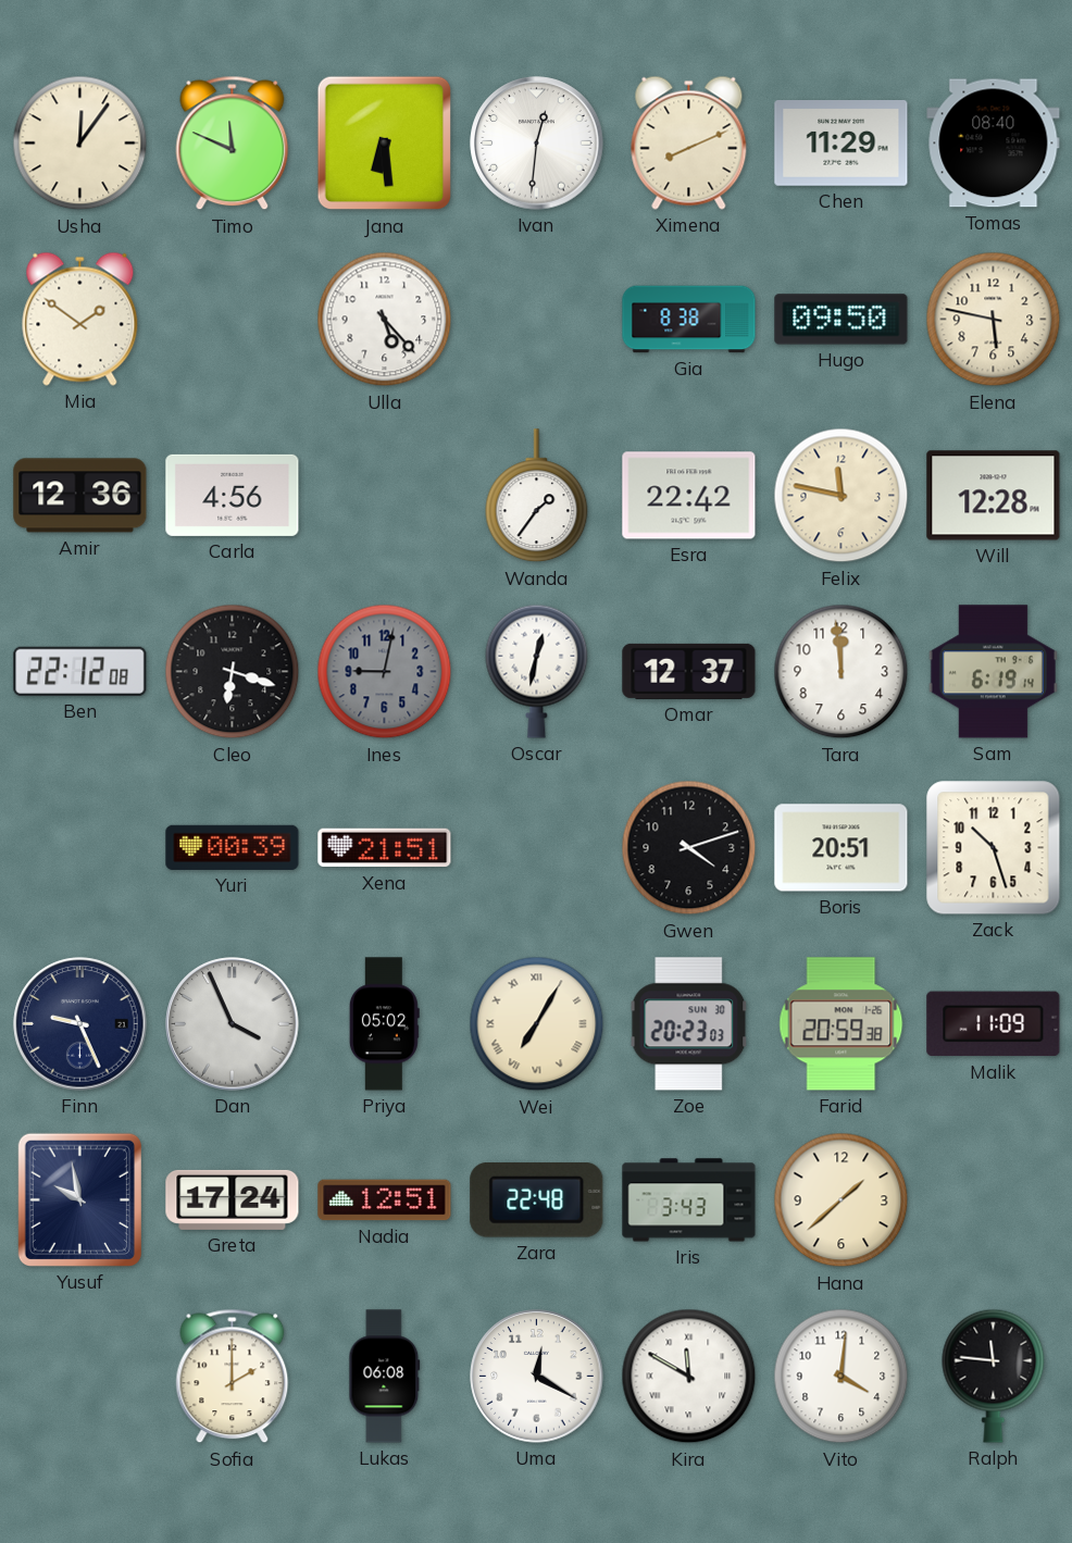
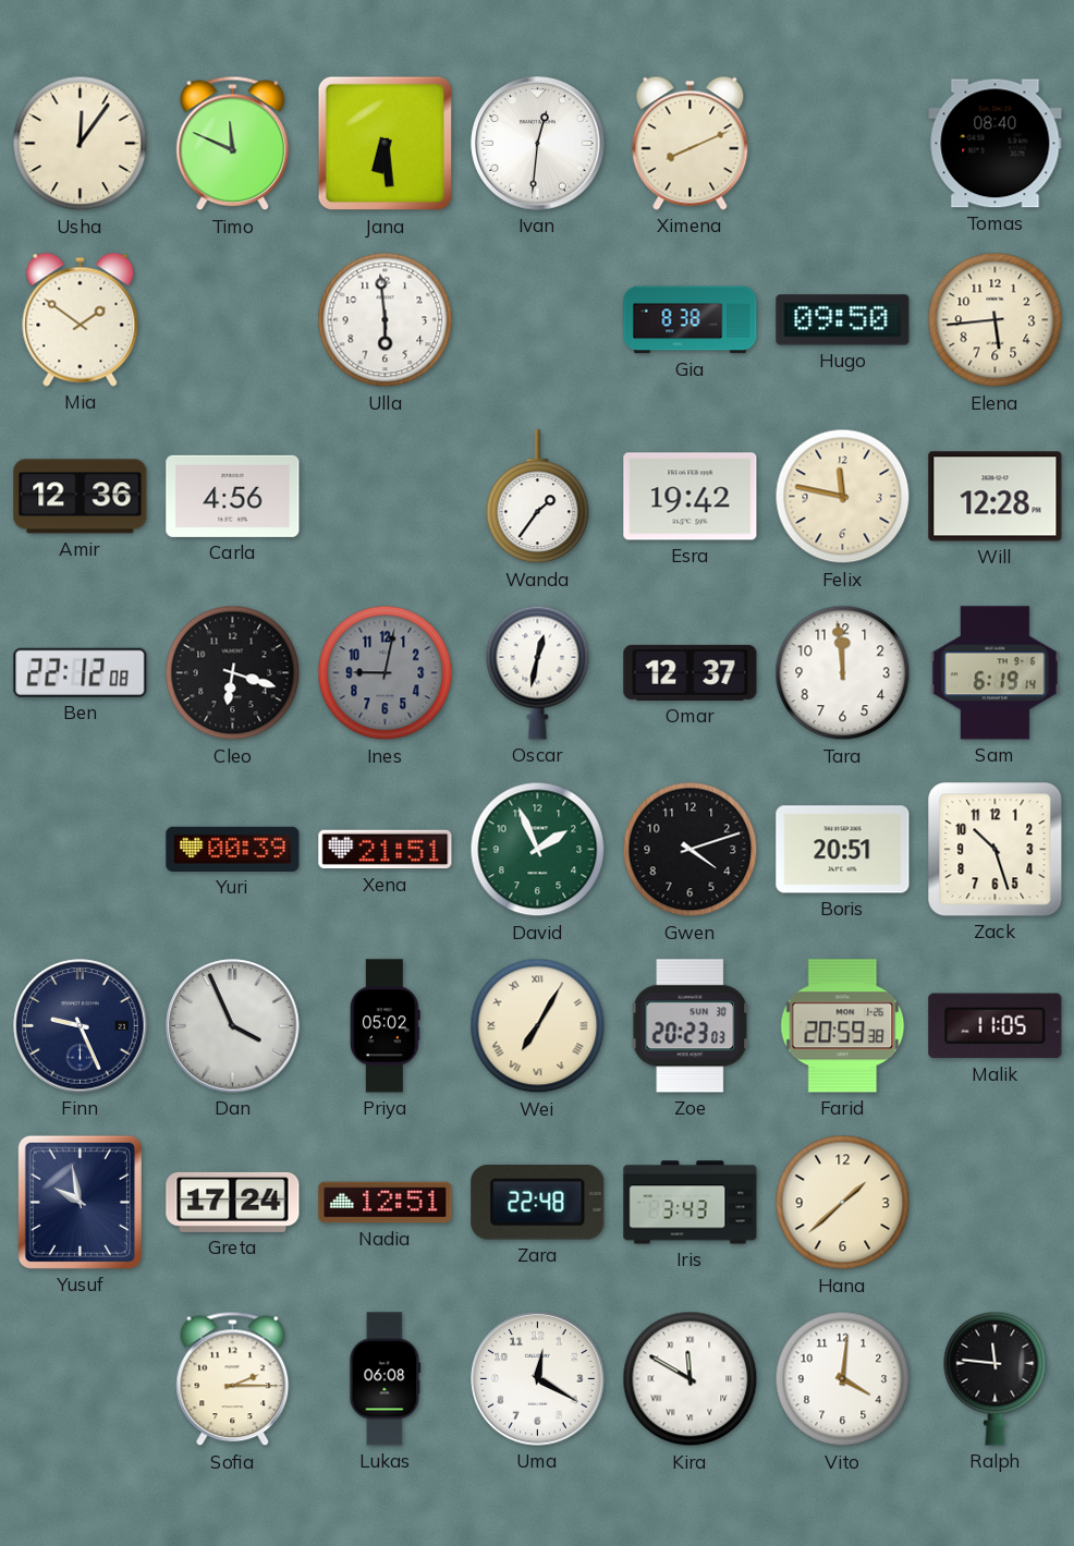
Chen: 11:29 -> none (842, 144)
Ulla: 5:23 -> 5:59 (386, 320)
Elena: 5:47 -> 5:44 (996, 320)
Esra: 22:42 -> 19:42 (691, 497)
David: none -> 1:56 (538, 850)
Malik: 11:09 -> 11:05 (996, 1026)
Sofia: 2:00 -> 2:15 (233, 1379)
